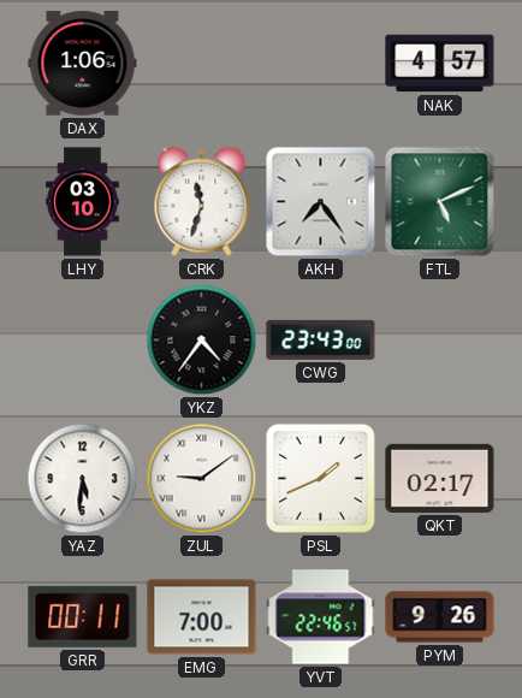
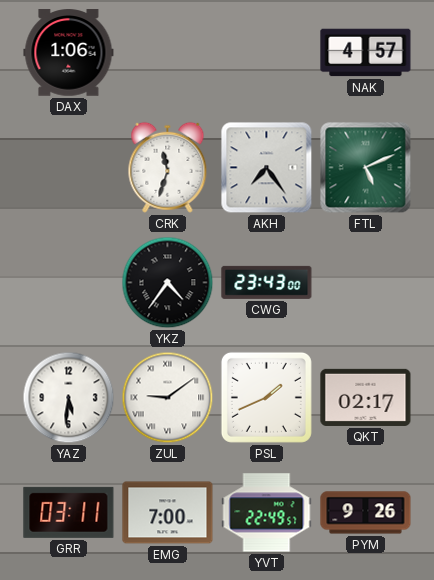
LHY: 03:10 -> none (82, 202)
GRR: 00:11 -> 03:11 (69, 512)
YVT: 22:46 -> 22:49 (267, 513)
